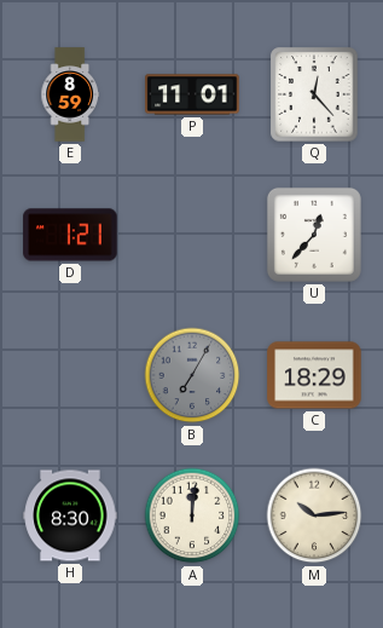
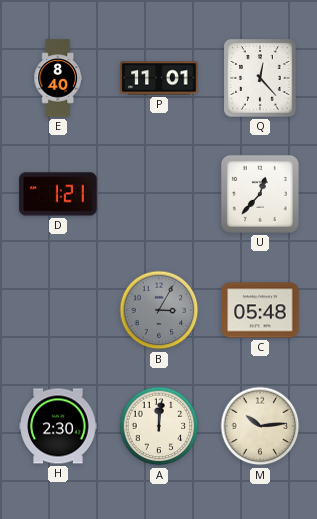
E: 8:59 -> 8:40 (58, 78)
B: 7:05 -> 3:05 (159, 310)
C: 18:29 -> 05:48 (260, 310)
H: 8:30 -> 2:30 (58, 426)
